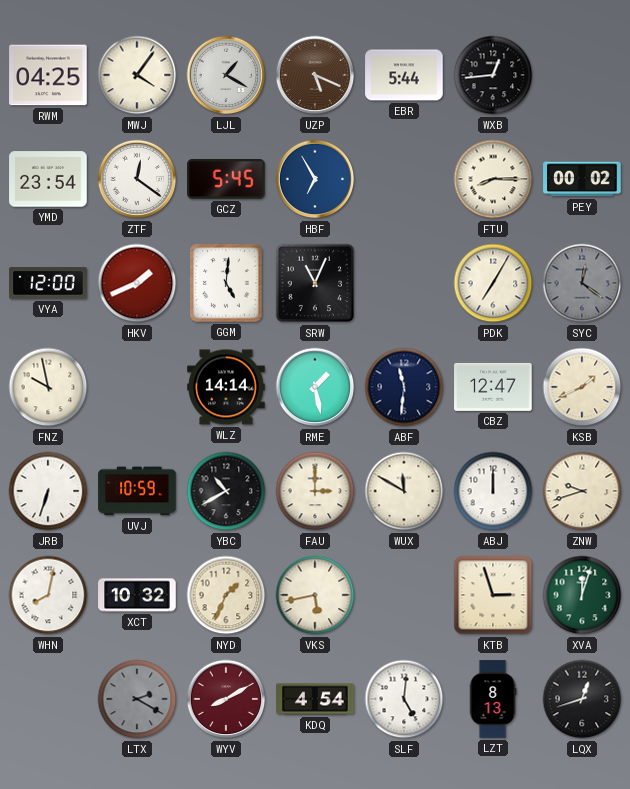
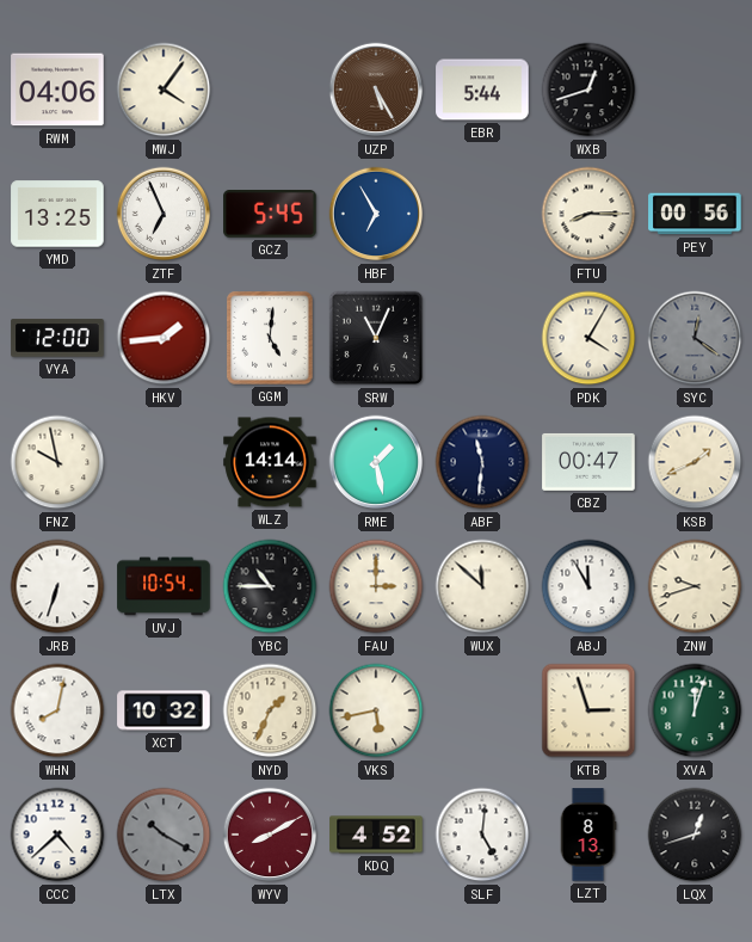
RWM: 04:25 -> 04:06 (57, 90)
LJL: 1:20 -> none (226, 75)
UZP: 5:19 -> 5:25 (376, 90)
WXB: 12:44 -> 12:42 (588, 90)
YMD: 23:54 -> 13:25 (57, 214)
ZTF: 12:21 -> 6:56 (164, 214)
PEY: 00:02 -> 00:56 (695, 214)
HKV: 1:41 -> 1:44 (164, 338)
PDK: 7:05 -> 4:05 (588, 338)
CBZ: 12:47 -> 00:47 (588, 462)
UVJ: 10:59 -> 10:54 (164, 586)
YBC: 10:40 -> 10:45 (270, 586)
WUX: 11:50 -> 11:52 (482, 586)
ABJ: 12:00 -> 11:55 (588, 586)
CCC: none -> 4:38 (57, 835)
LTX: 2:20 -> 10:20 (164, 835)
KDQ: 4:54 -> 4:52 (376, 835)
